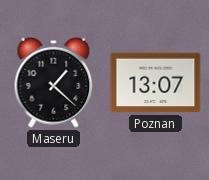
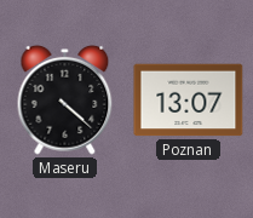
Maseru: 1:22 -> 4:22 (65, 101)
